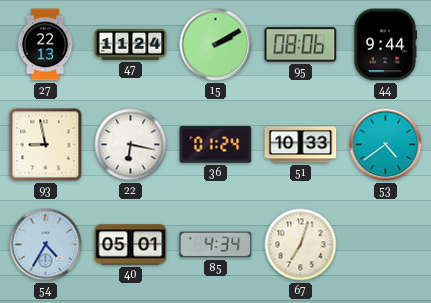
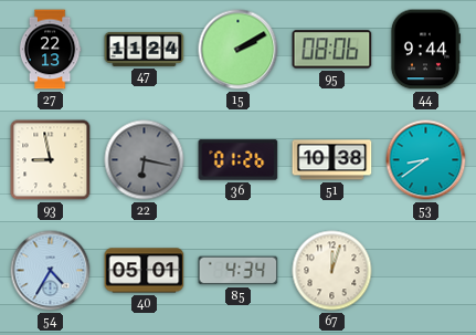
22 dial: white -> grey (145, 160)
36: 01:24 -> 01:26 (239, 160)
51: 10:33 -> 10:38 (332, 160)
53: 4:39 -> 8:39 (426, 160)
67: 7:03 -> 12:03 (332, 271)
